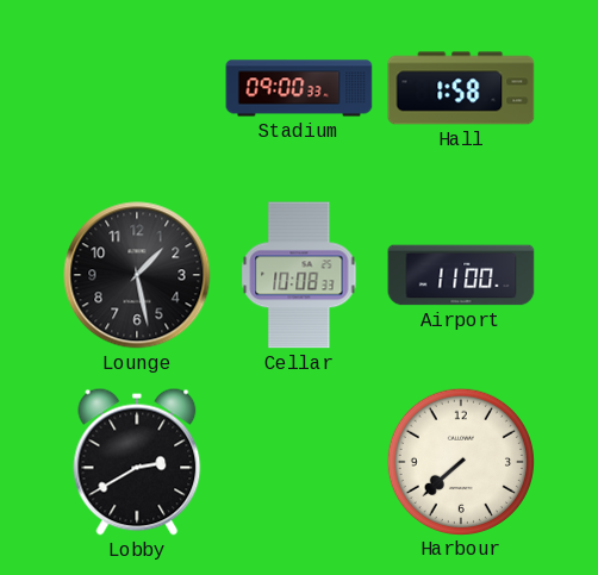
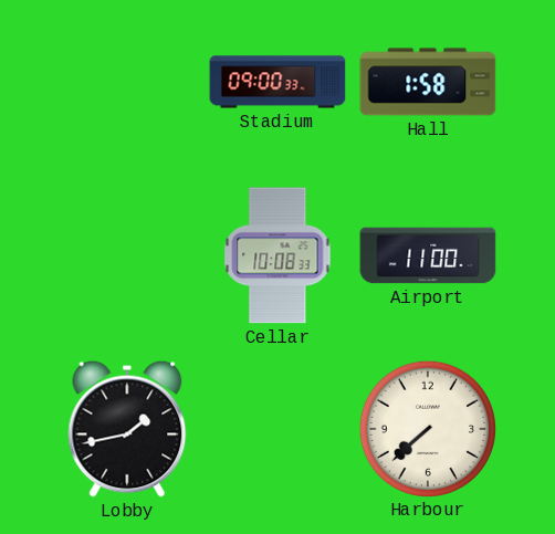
Lounge: 1:28 -> none (137, 275)
Lobby: 2:40 -> 1:43 (127, 429)
